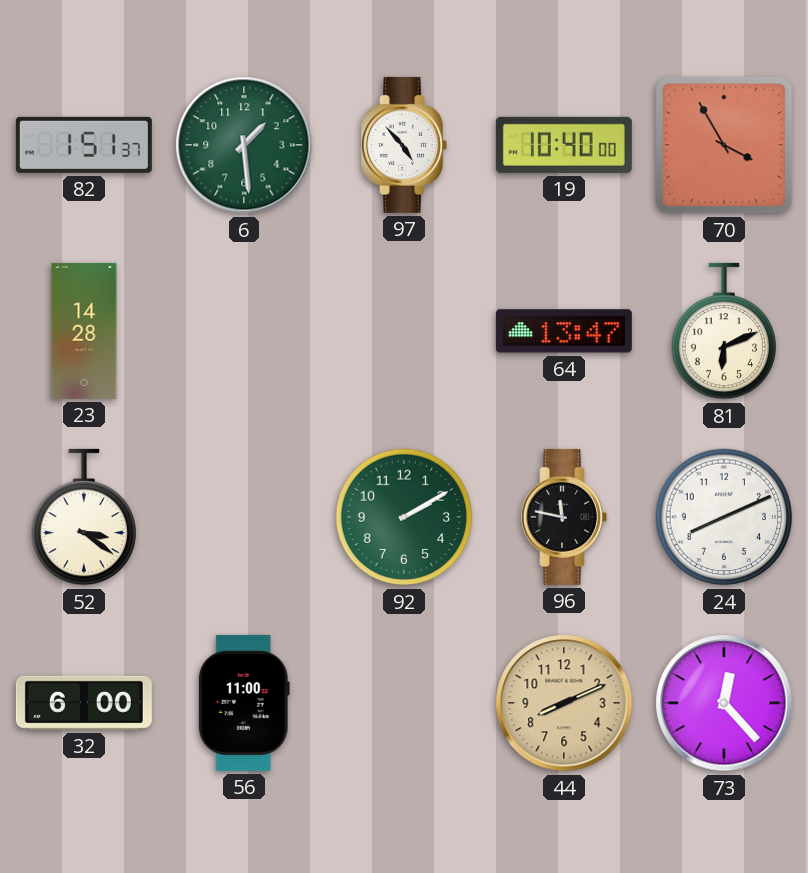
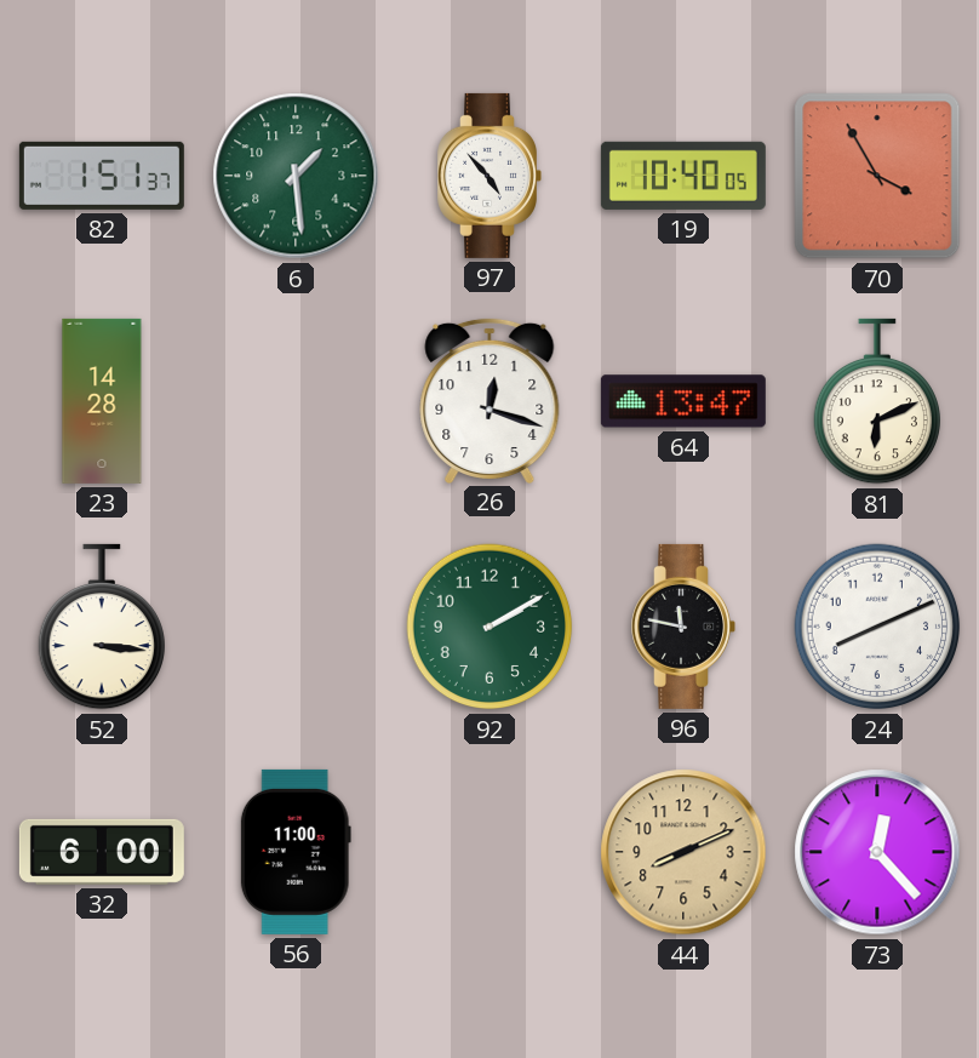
19: 10:40:00 -> 10:40:05 (683, 176)
26: none -> 12:18 (490, 400)
52: 3:21 -> 3:16 (101, 627)
